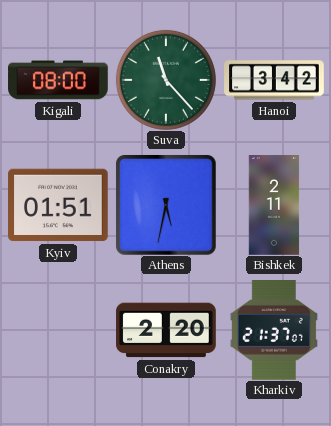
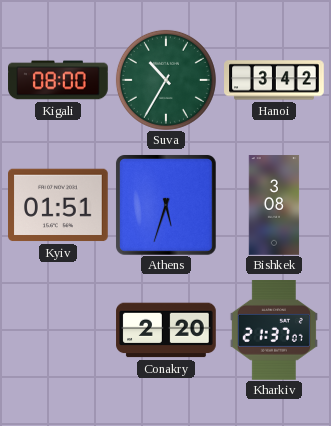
Suva: 11:23 -> 10:35 (166, 80)
Athens: 5:32 -> 5:33 (166, 205)
Bishkek: 2:11 -> 3:08 (274, 205)
